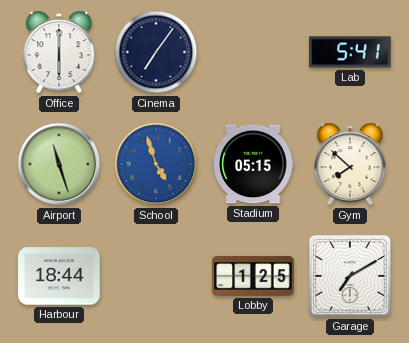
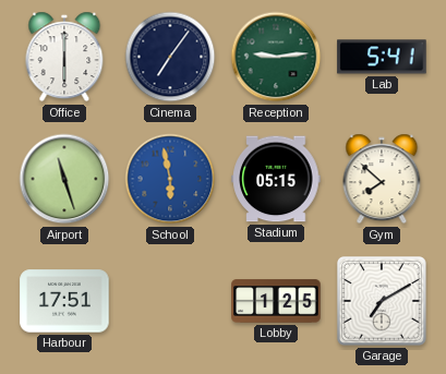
Reception: none -> 9:14 (276, 57)
School: 4:57 -> 5:58 (170, 179)
Harbour: 18:44 -> 17:51 (64, 301)
